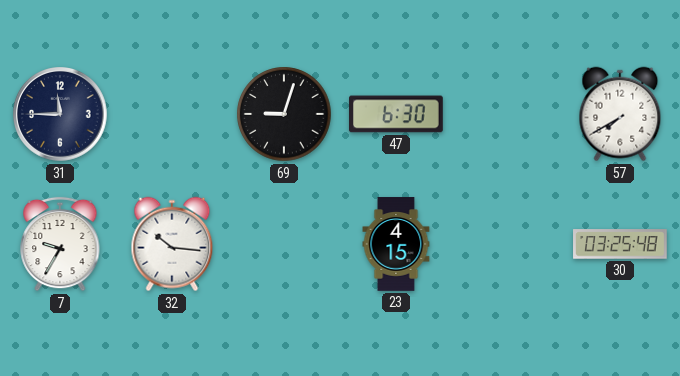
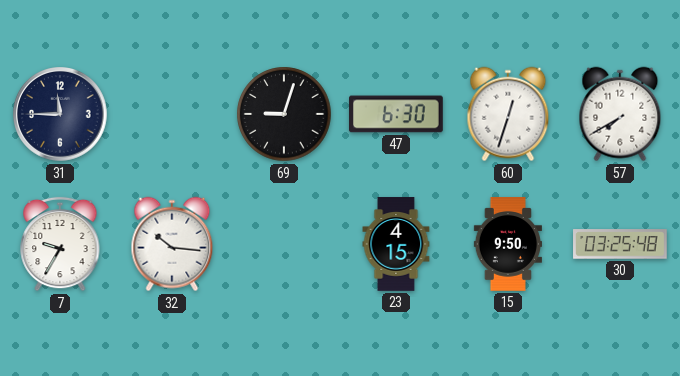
60: none -> 12:33 (508, 114)
15: none -> 9:50 (508, 244)
